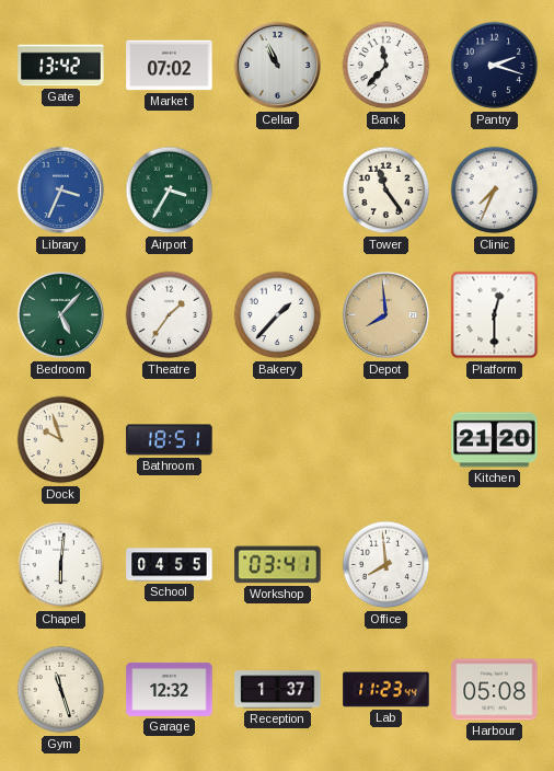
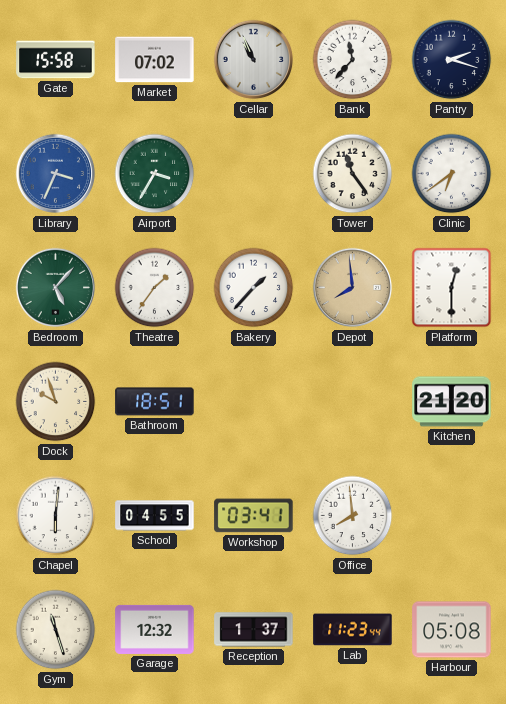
Gate: 13:42 -> 15:58 (56, 60)
Clinic: 7:34 -> 6:39 (452, 174)
